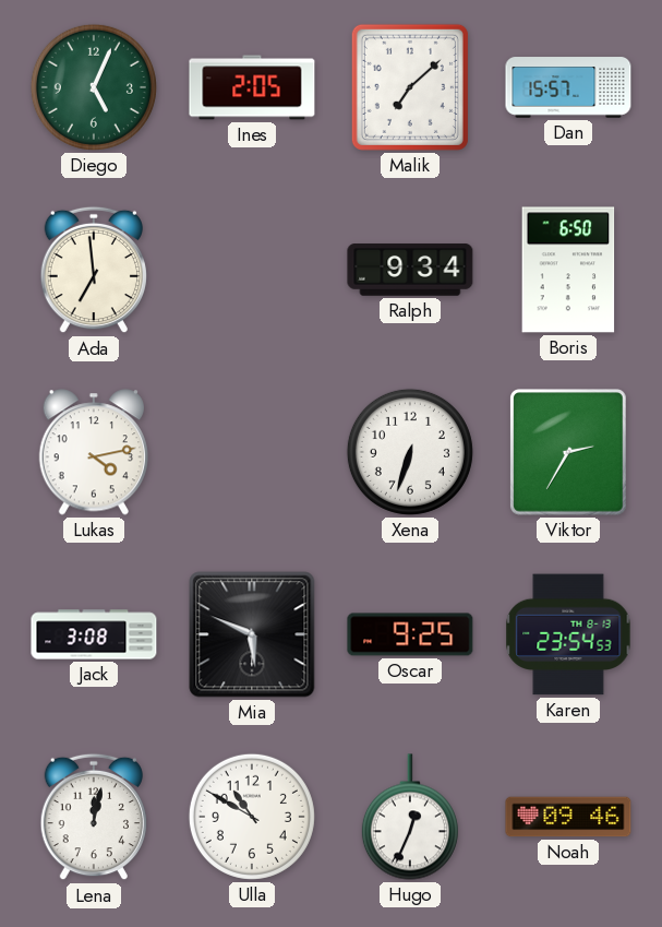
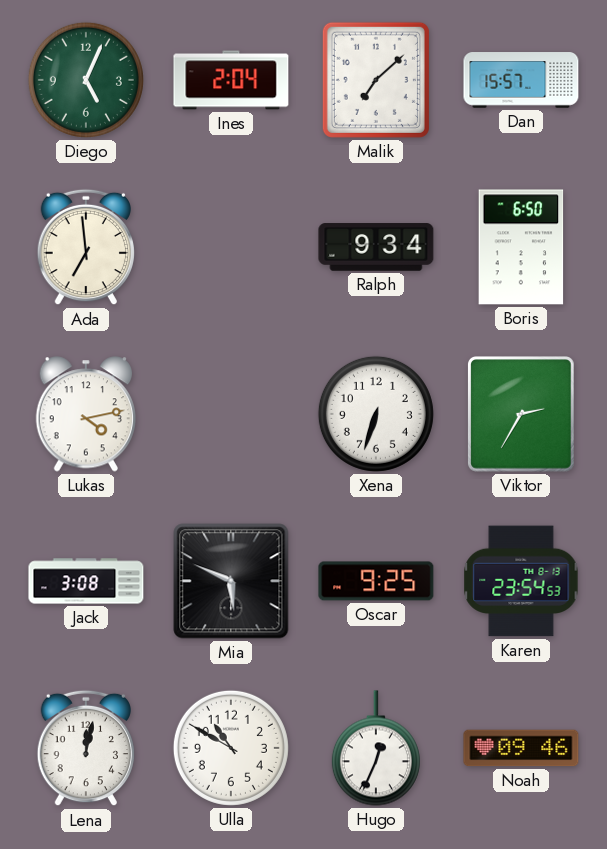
Ines: 2:05 -> 2:04 (231, 80)
